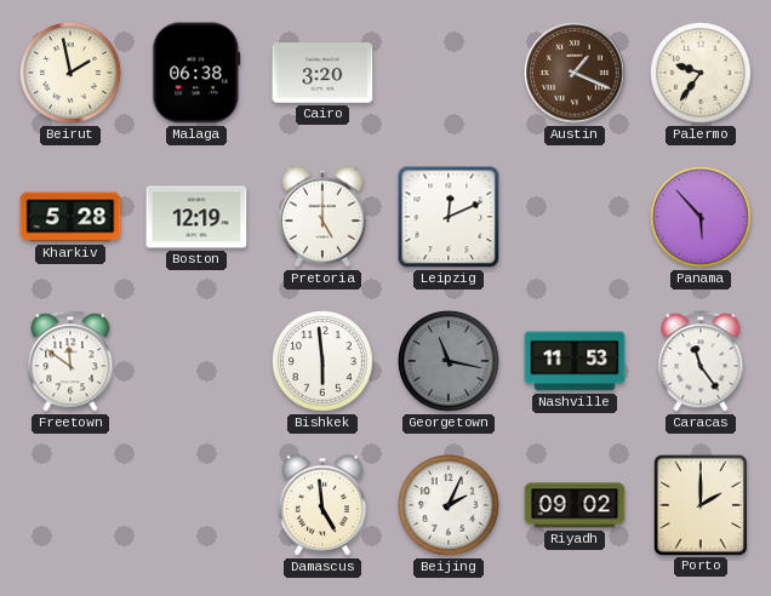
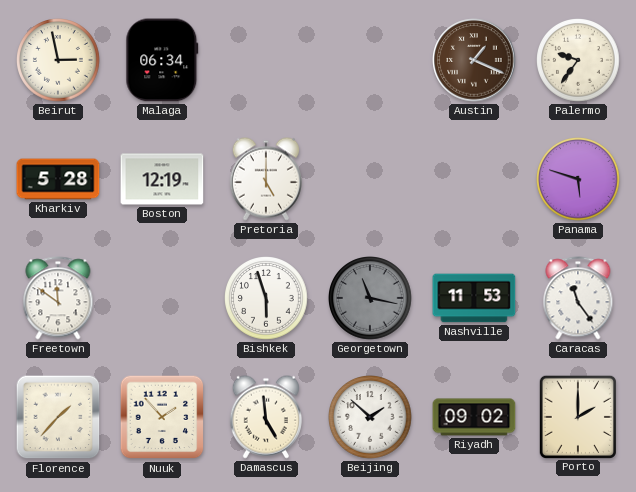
Beirut: 1:58 -> 2:58 (59, 61)
Malaga: 06:38 -> 06:34 (162, 60)
Cairo: 3:20 -> none (322, 73)
Leipzig: 12:11 -> none (449, 217)
Panama: 5:53 -> 5:48 (579, 180)
Bishkek: 5:59 -> 5:57 (267, 299)
Florence: none -> 1:37 (58, 417)
Nuuk: none -> 1:53 (162, 417)
Beijing: 2:04 -> 1:52 (371, 418)
